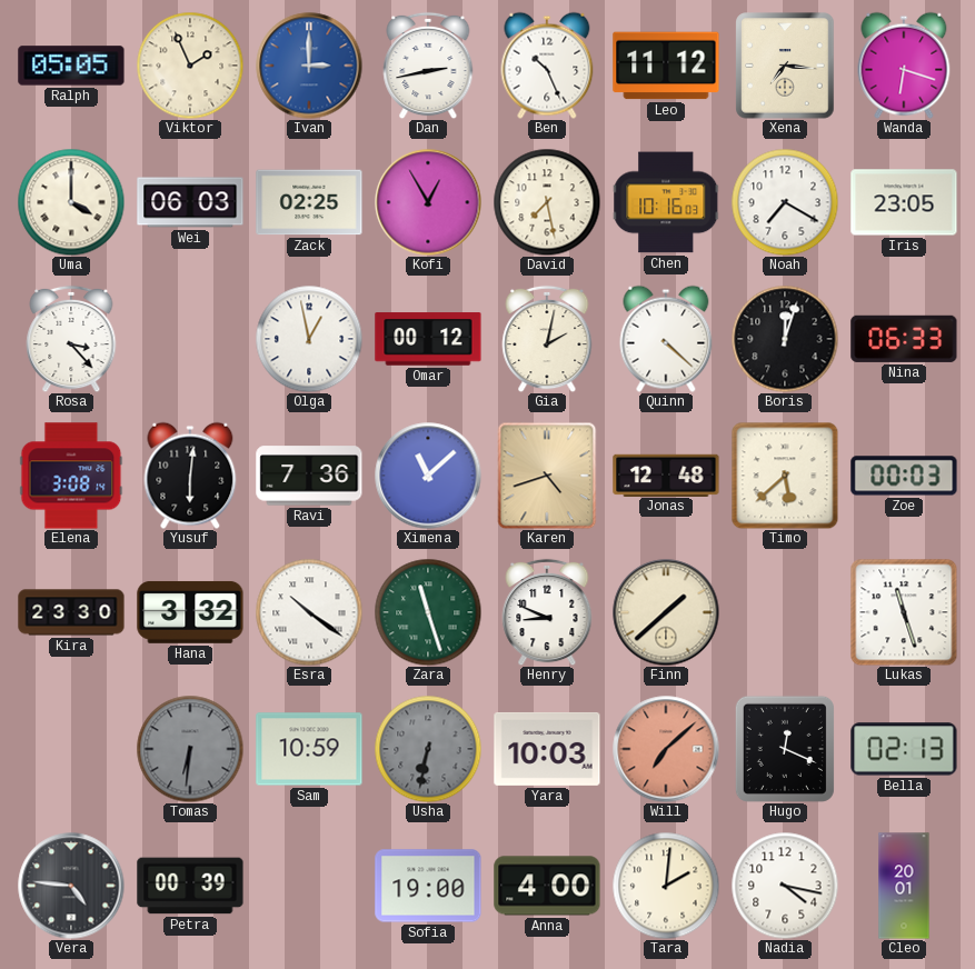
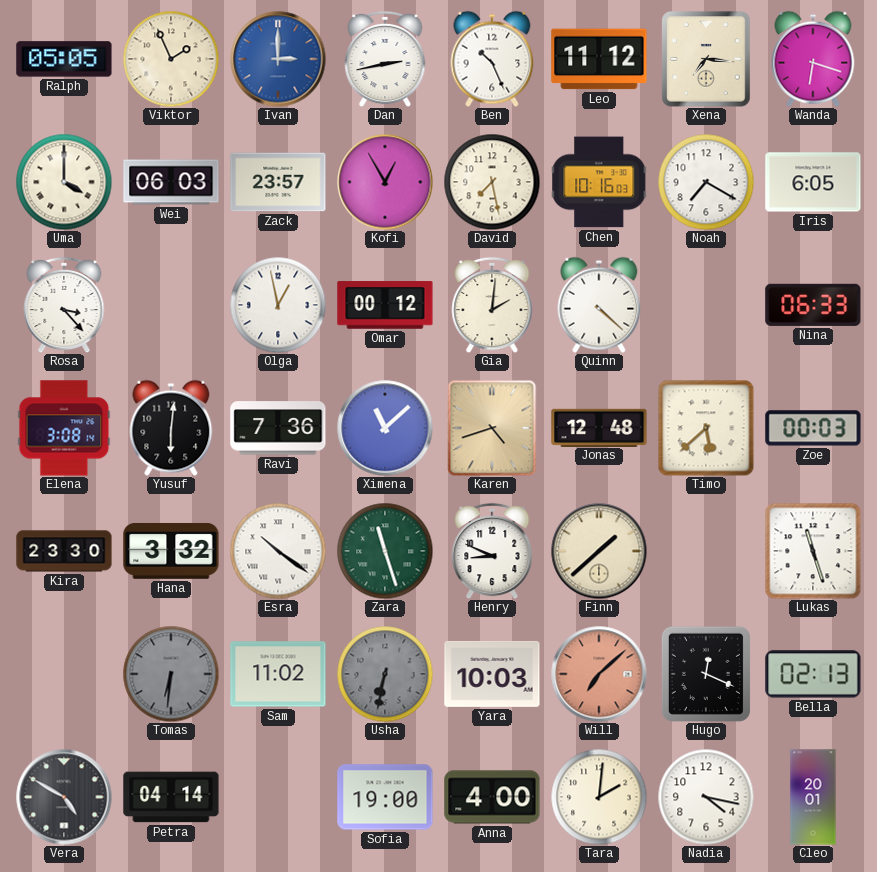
Zack: 02:25 -> 23:57 (278, 182)
Iris: 23:05 -> 6:05 (813, 182)
Gia: 2:02 -> 2:01 (492, 305)
Boris: 12:03 -> none (785, 339)
Sam: 10:59 -> 11:02 (278, 674)
Vera: 4:46 -> 4:50 (64, 797)
Petra: 00:39 -> 04:14 (171, 797)
